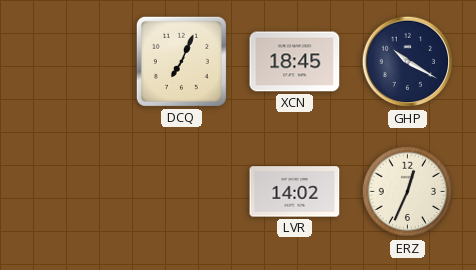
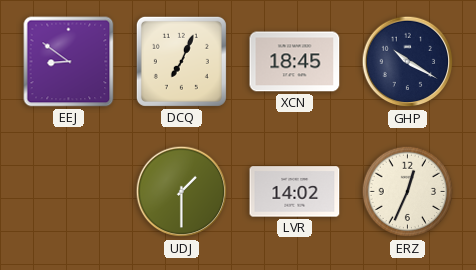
EEJ: none -> 8:51 (69, 62)
UDJ: none -> 1:30 (182, 192)
